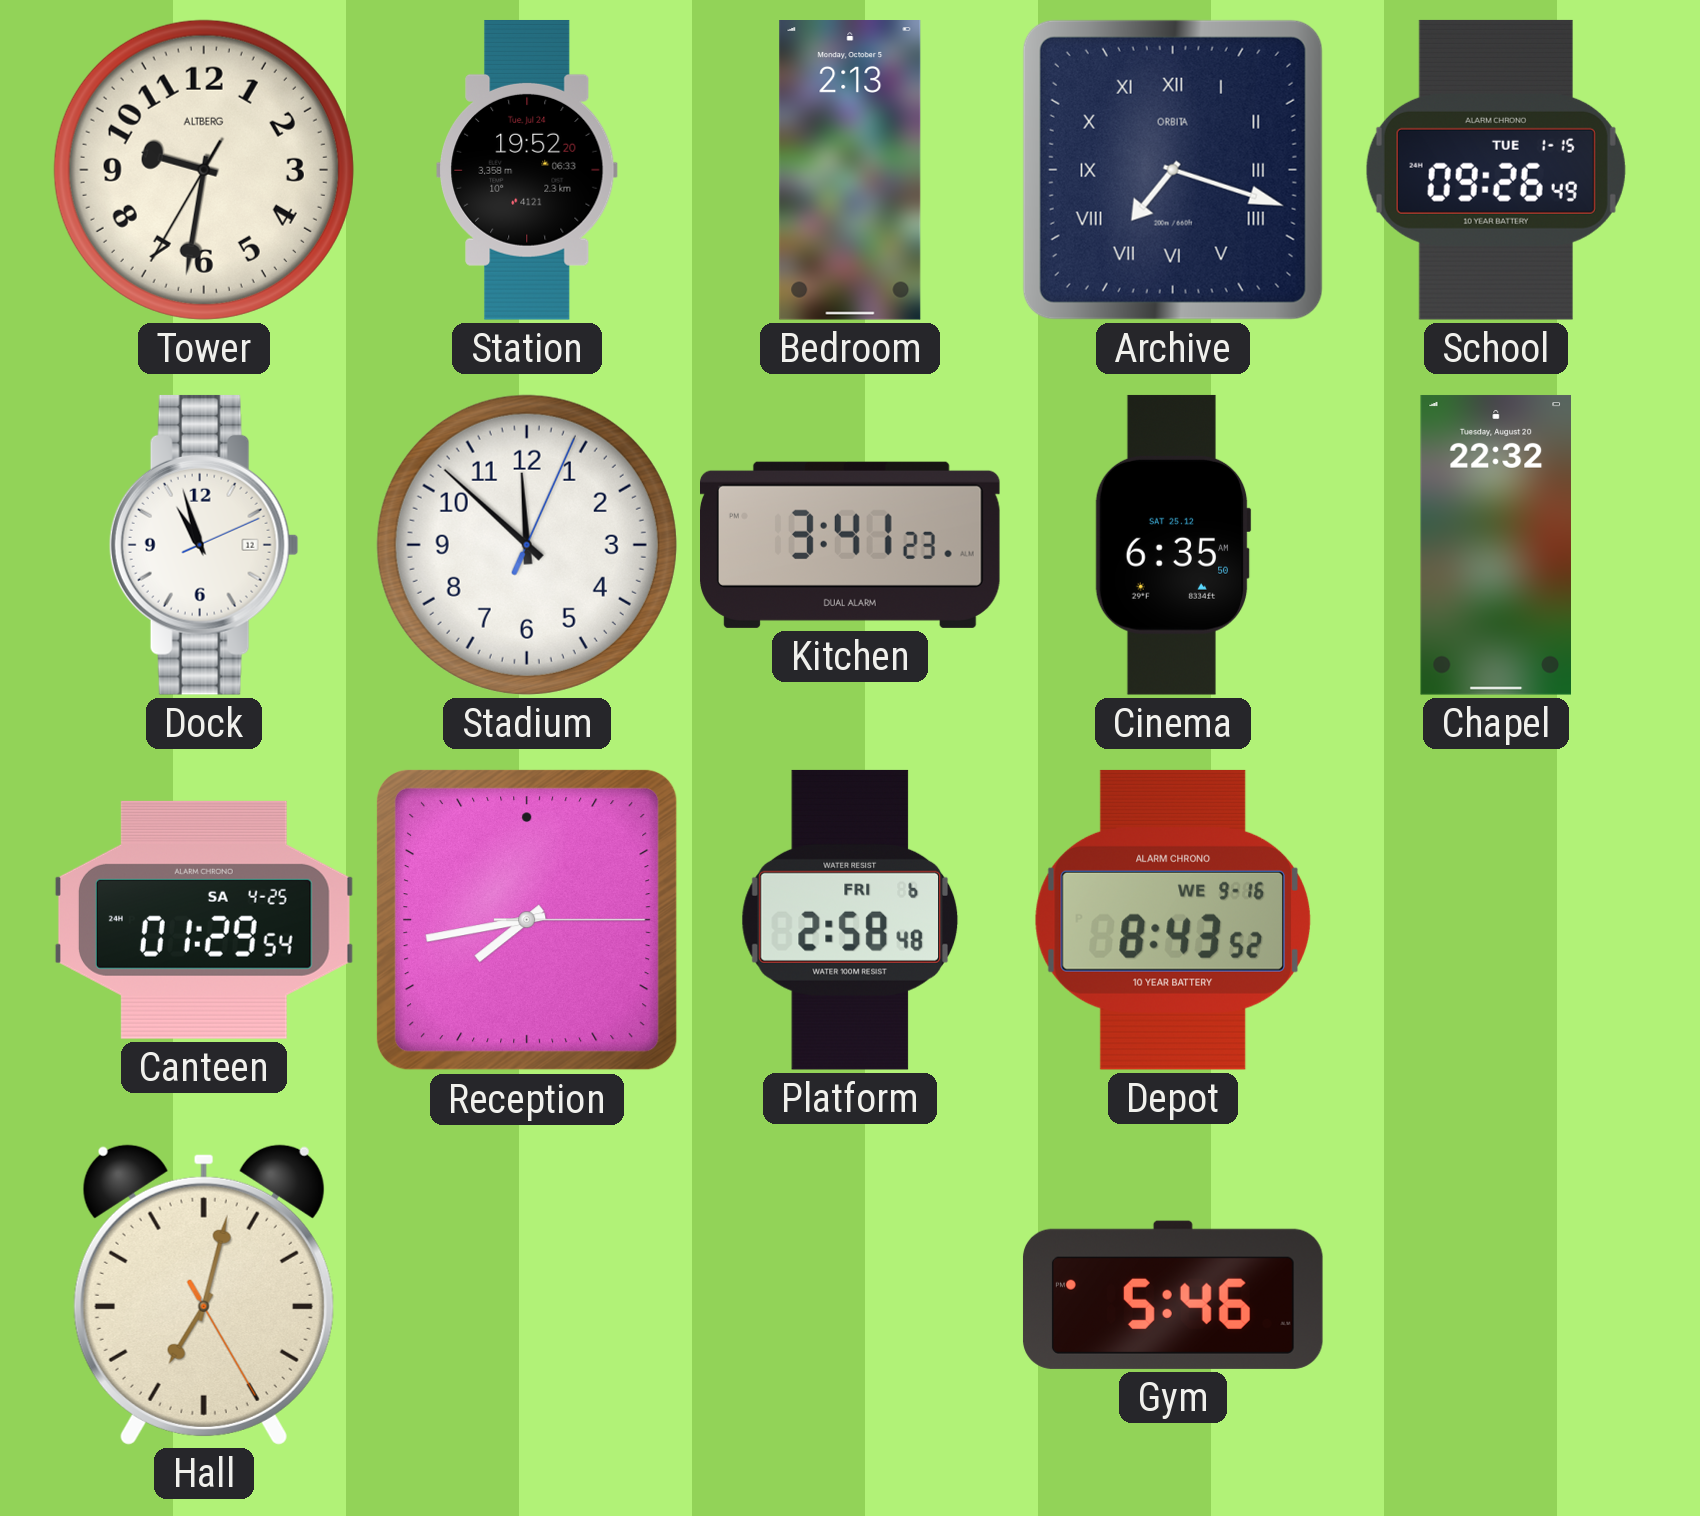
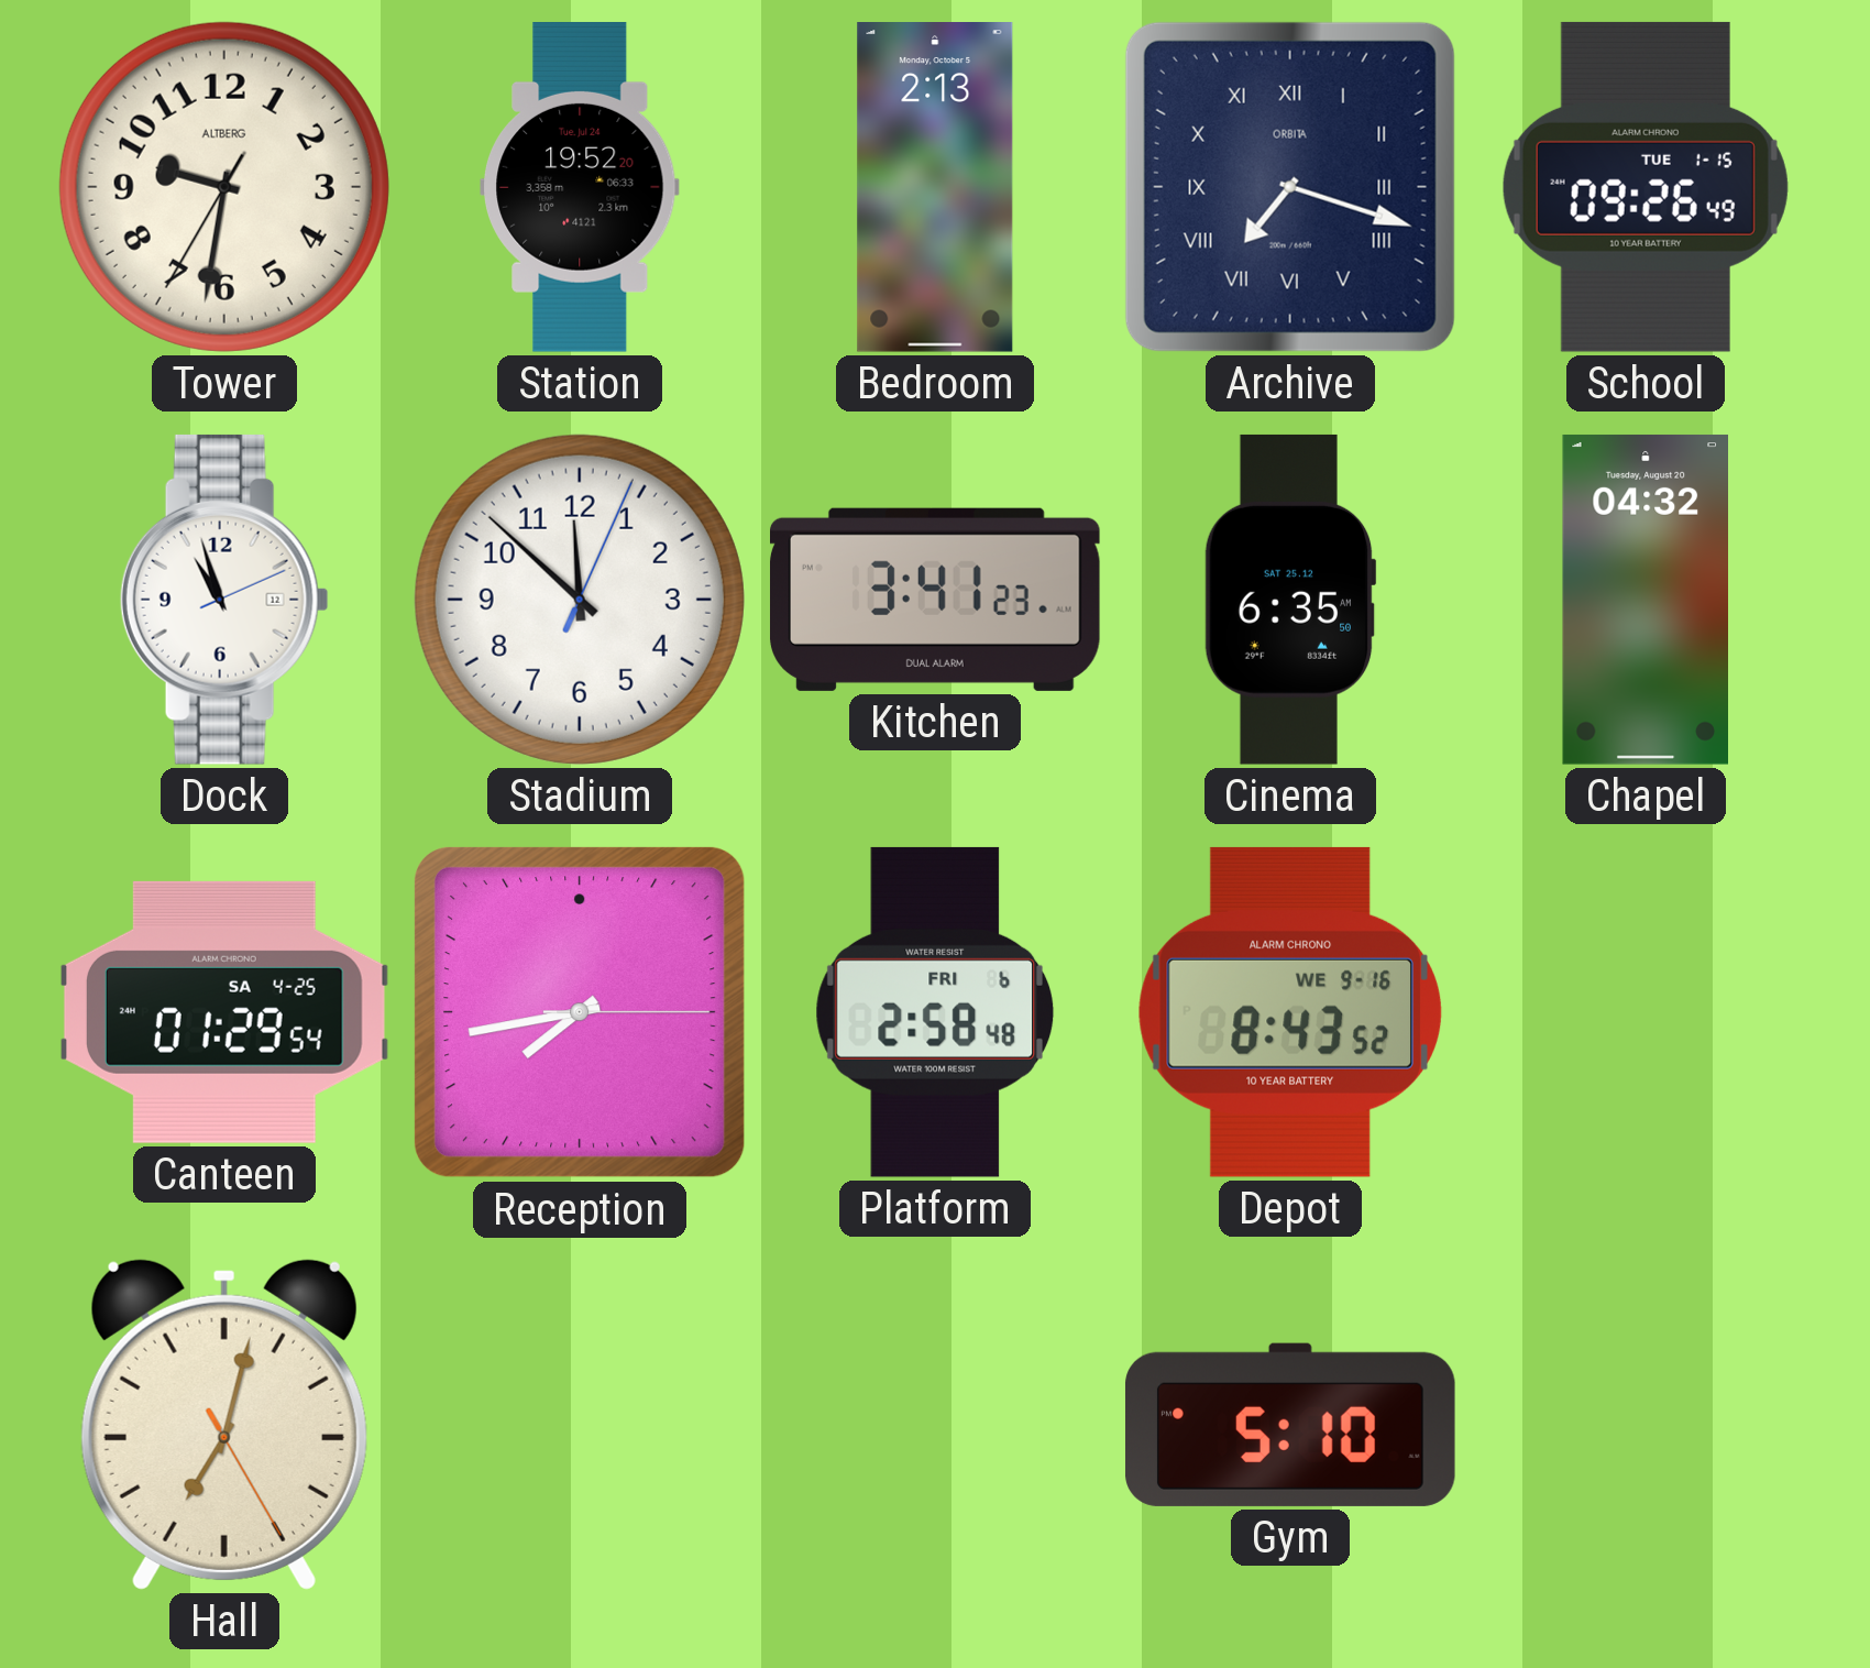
Chapel: 22:32 -> 04:32 (1645, 600)
Gym: 5:46 -> 5:10 (1290, 1425)
